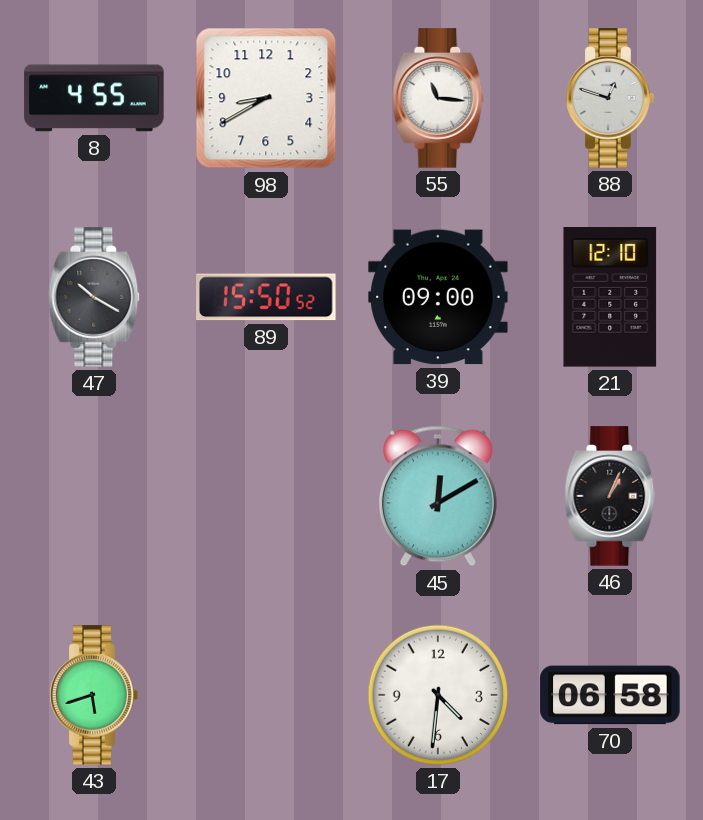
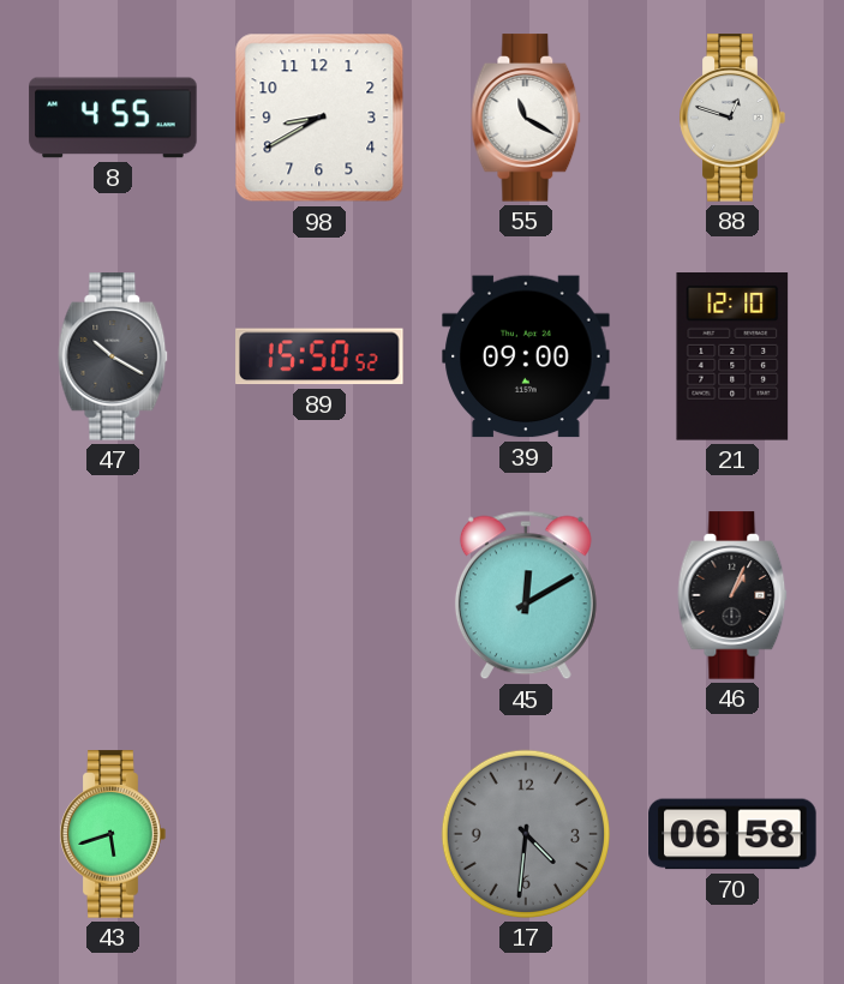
55: 11:16 -> 11:20 (526, 118)
17 dial: white -> grey (526, 834)
